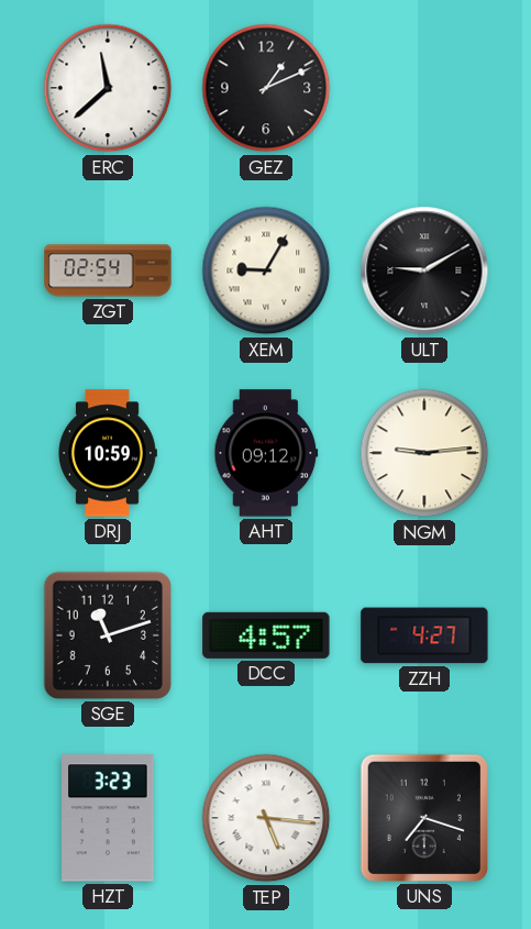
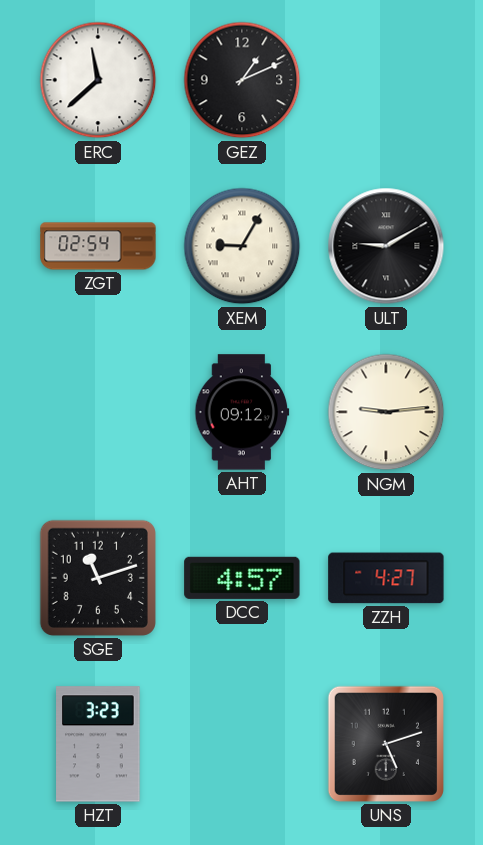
DRJ: 10:59 -> none (108, 453)
TEP: 5:16 -> none (266, 818)
UNS: 7:18 -> 5:12 (386, 744)
